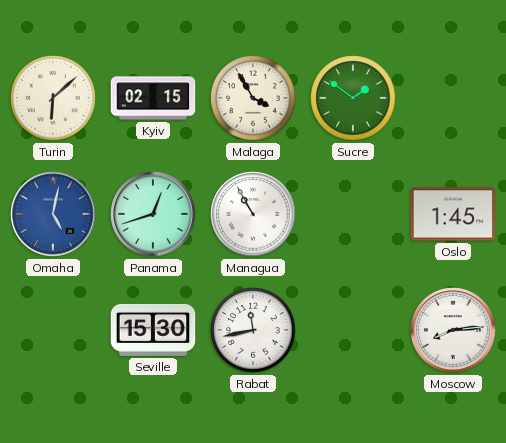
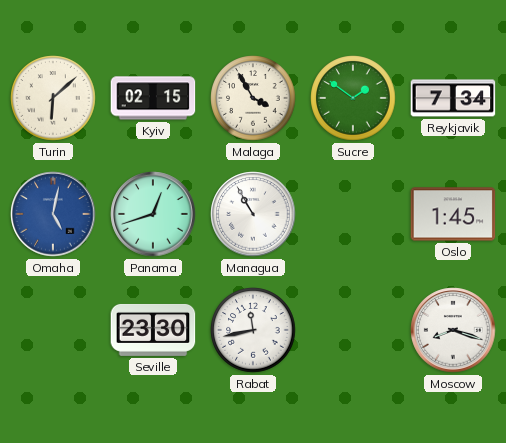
Reykjavik: none -> 7:34 (453, 98)
Seville: 15:30 -> 23:30 (153, 330)
Moscow: 8:14 -> 8:18 (453, 330)
